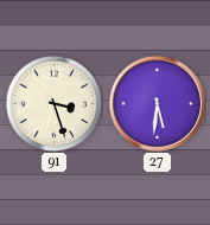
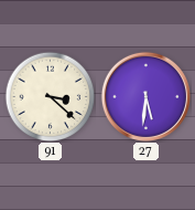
91: 3:27 -> 3:22 (50, 96)
